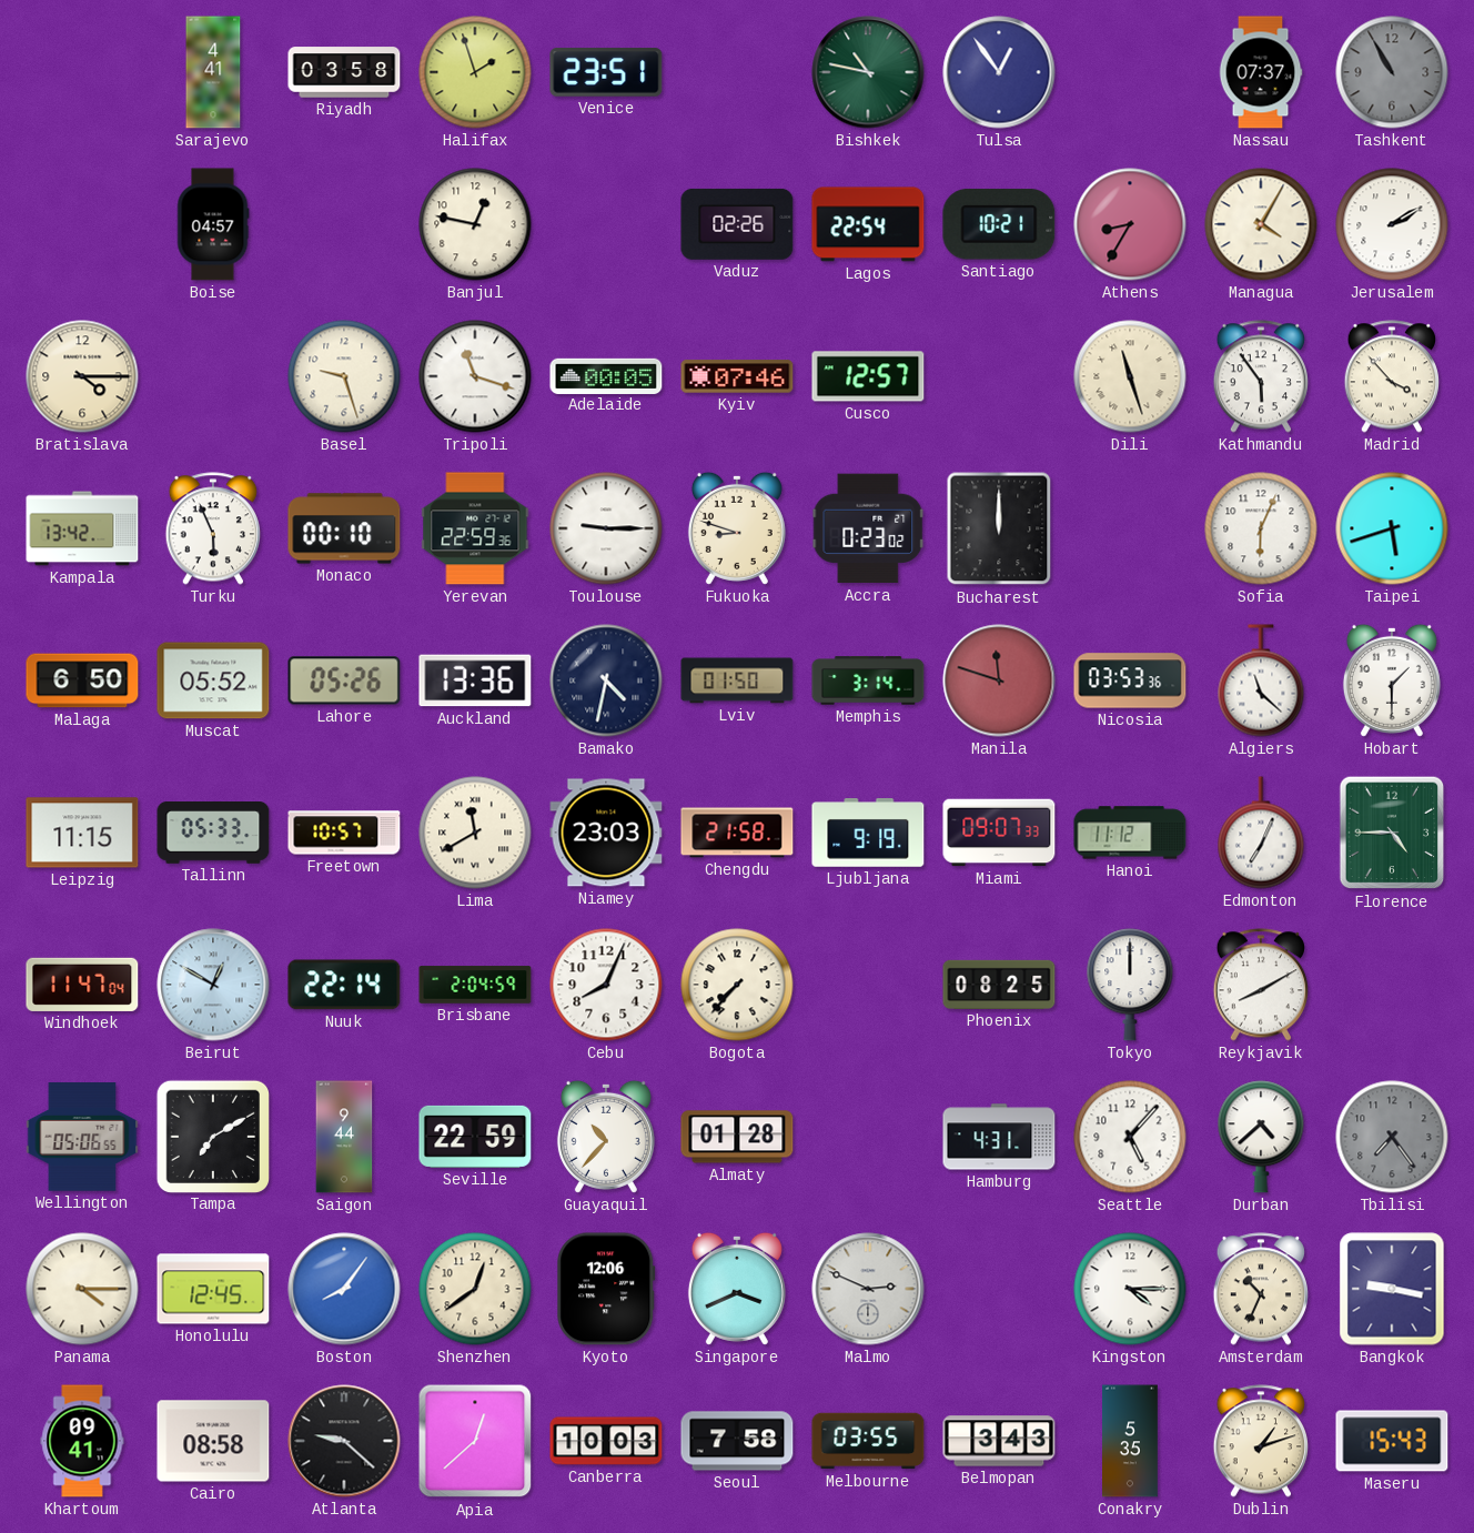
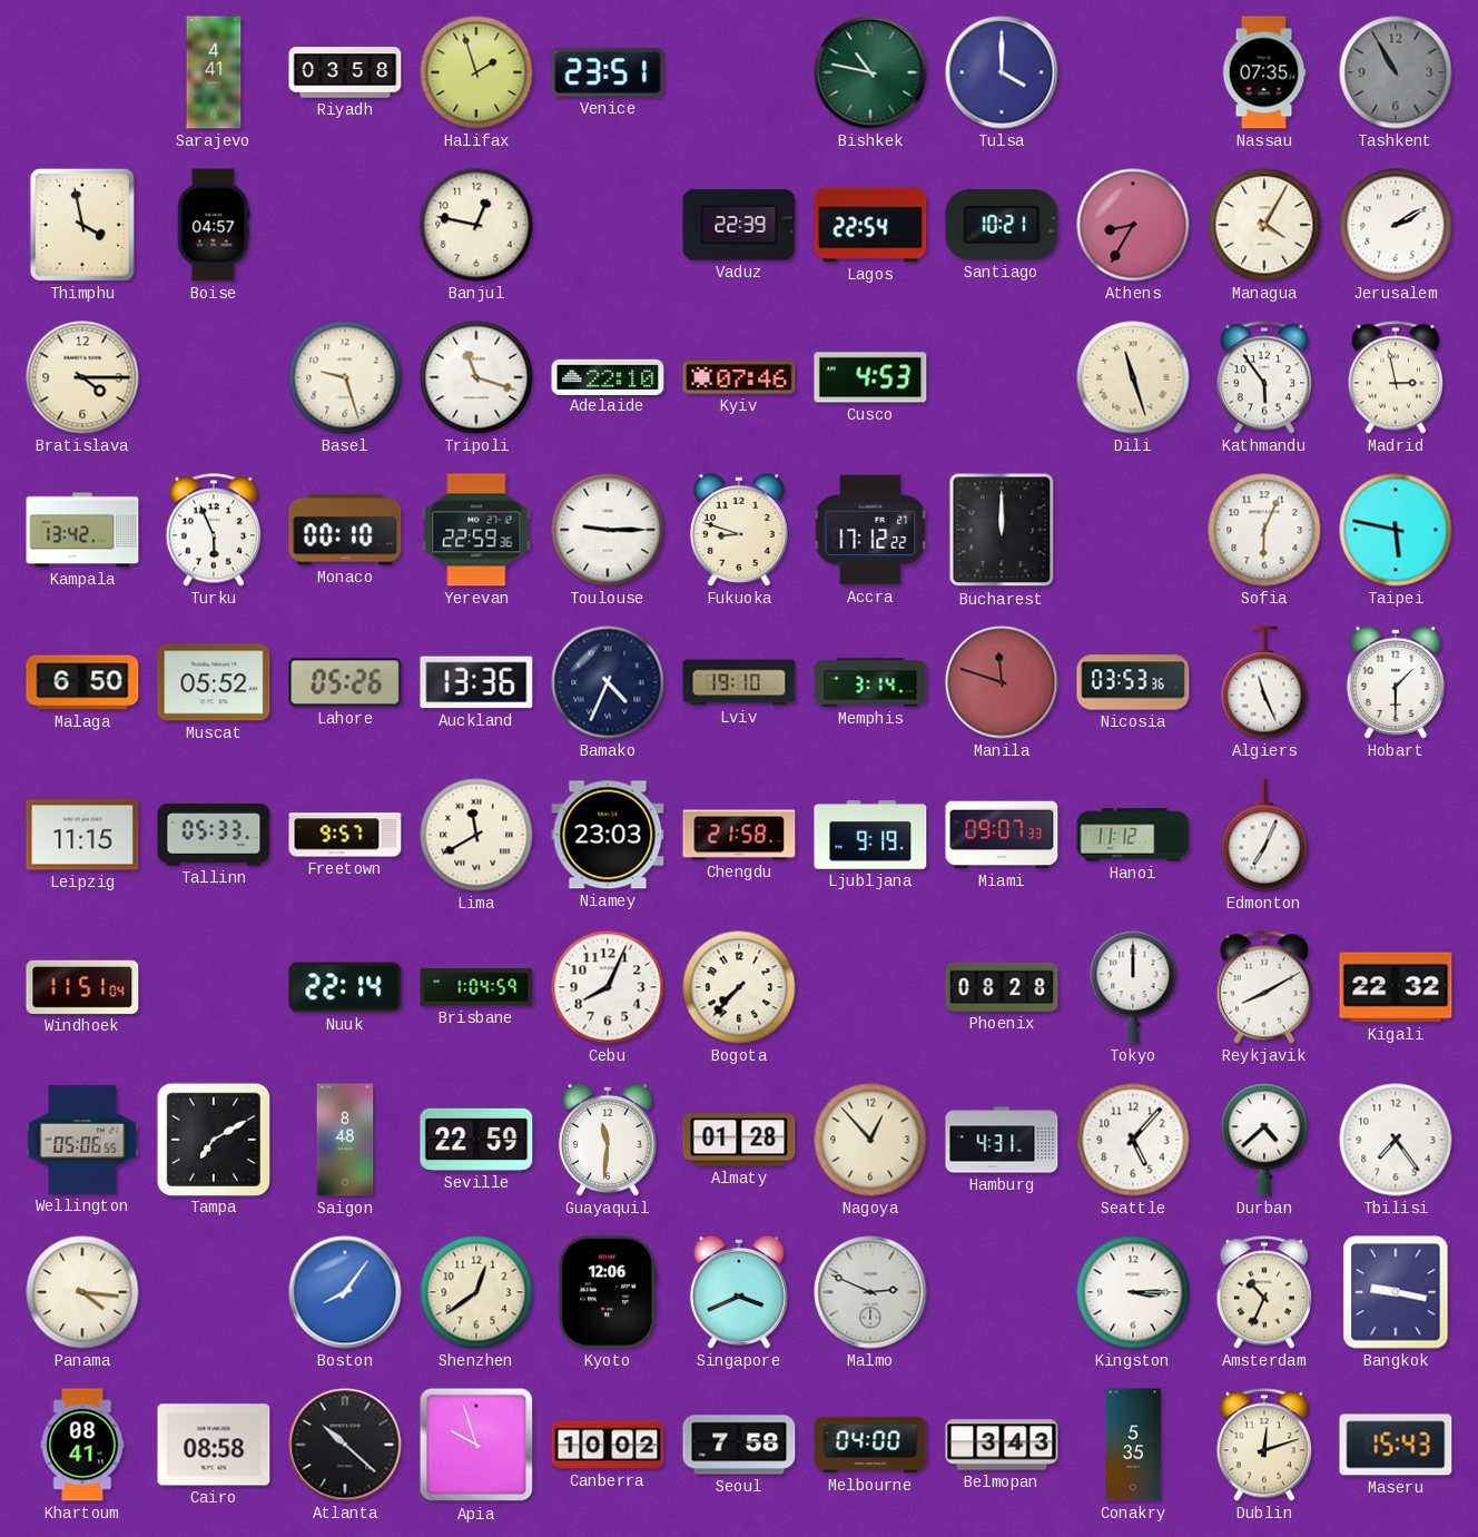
Tulsa: 12:54 -> 4:00 (1002, 72)
Nassau: 07:37 -> 07:35 (1264, 72)
Thimphu: none -> 3:58 (82, 225)
Vaduz: 02:26 -> 22:39 (739, 225)
Adelaide: 00:05 -> 22:10 (608, 376)
Cusco: 12:57 -> 4:53 (870, 377)
Madrid: 3:53 -> 2:58 (1395, 377)
Accra: 0:23 -> 17:12 (870, 530)
Taipei: 5:42 -> 5:47 (1396, 530)
Bamako: 4:32 -> 4:34 (608, 682)
Lviv: 01:50 -> 19:10 (739, 682)
Algiers: 11:22 -> 11:26 (1264, 682)
Freetown: 10:57 -> 9:57 (345, 835)
Florence: 4:45 -> none (1392, 833)
Windhoek: 11:47 -> 11:51 (82, 987)
Beirut: 12:50 -> none (213, 985)
Brisbane: 2:04 -> 1:04 (476, 987)
Phoenix: 08:25 -> 08:28 (1002, 987)
Kigali: none -> 22:32 (1396, 987)
Saigon: 9:44 -> 8:48 (345, 1140)
Guayaquil: 10:37 -> 11:31 (608, 1140)
Nagoya: none -> 12:53 (870, 1140)
Tbilisi dial: grey -> white (1396, 1140)
Panama: 4:15 -> 4:16 (82, 1292)
Honolulu: 12:45 -> none (213, 1289)
Kingston: 4:15 -> 3:15 (1133, 1292)
Khartoum: 09:41 -> 08:41 (82, 1445)
Atlanta: 9:22 -> 10:22 (345, 1445)
Apia: 12:38 -> 9:57 (476, 1445)
Canberra: 10:03 -> 10:02 (608, 1445)
Melbourne: 03:55 -> 04:00 (870, 1445)
Dublin: 1:12 -> 12:12 (1263, 1445)
